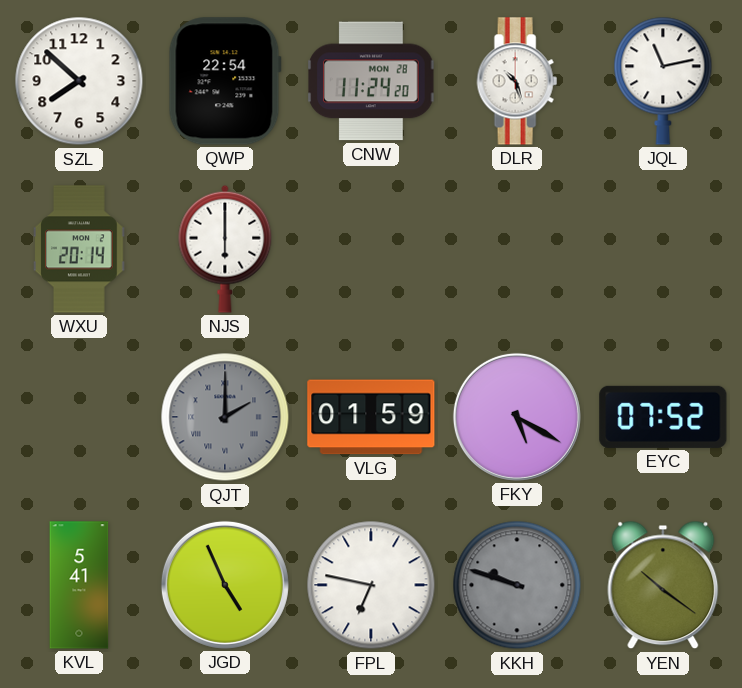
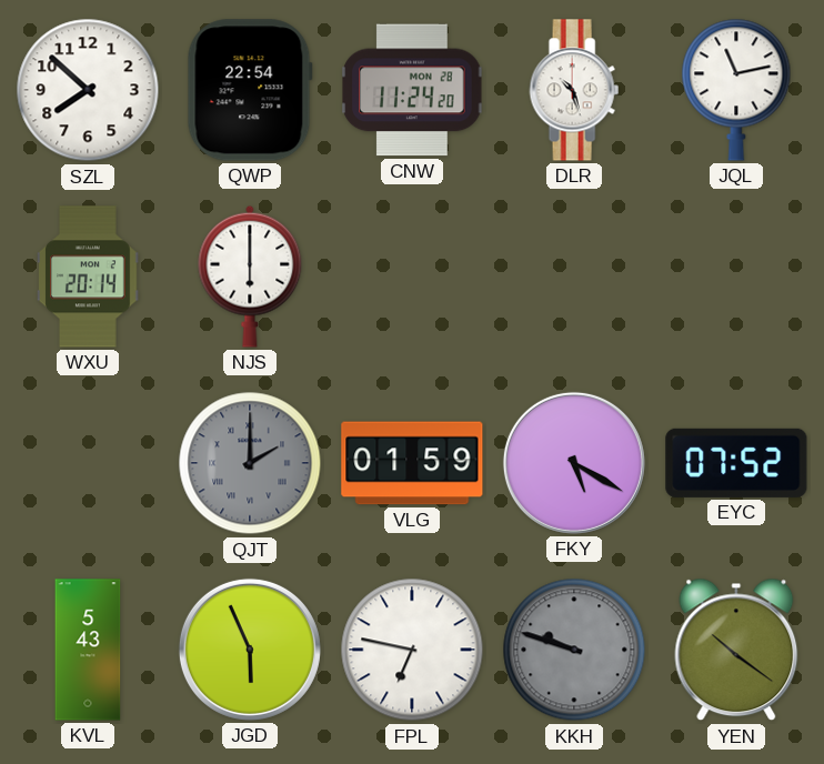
KVL: 5:41 -> 5:43 (88, 650)
JGD: 4:56 -> 5:56 (250, 650)
